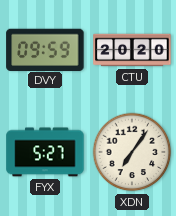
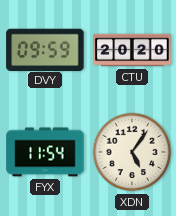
FYX: 5:27 -> 11:54 (45, 152)
XDN: 7:06 -> 5:06 (132, 152)
